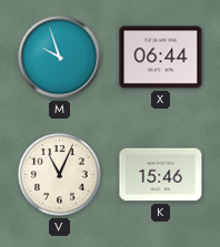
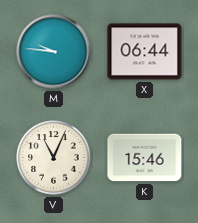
M: 9:57 -> 9:46 (54, 52)
